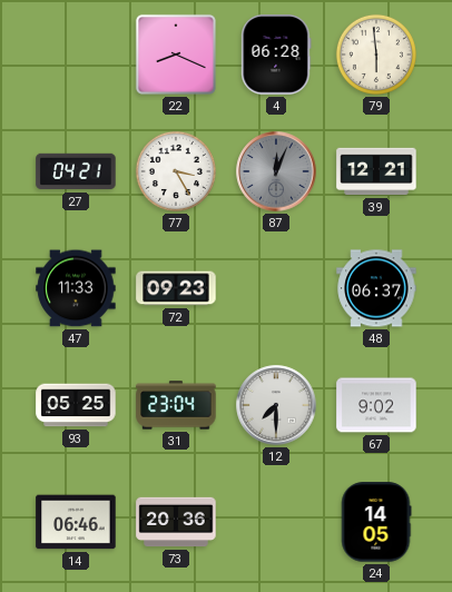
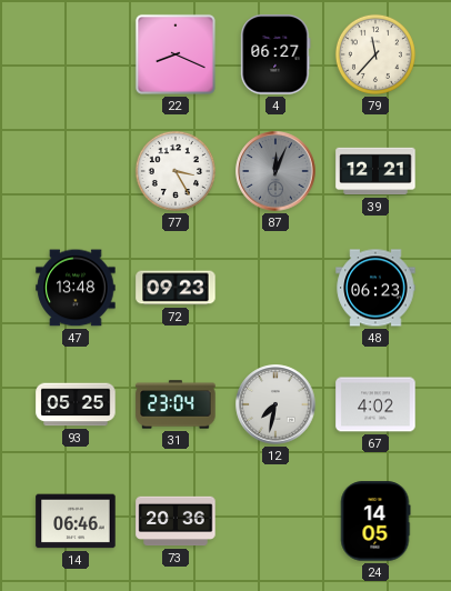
4: 06:28 -> 06:27 (275, 54)
79: 5:59 -> 11:37 (375, 54)
27: 04:21 -> none (76, 171)
47: 11:33 -> 13:48 (76, 288)
48: 06:37 -> 06:23 (375, 288)
12: 7:30 -> 7:32 (275, 404)
67: 9:02 -> 4:02 (375, 404)
